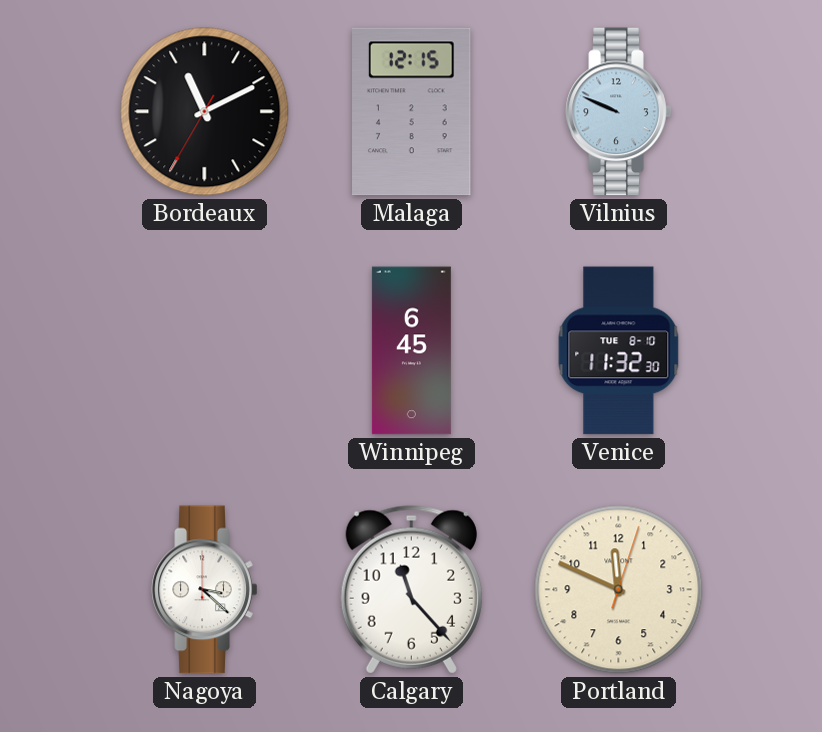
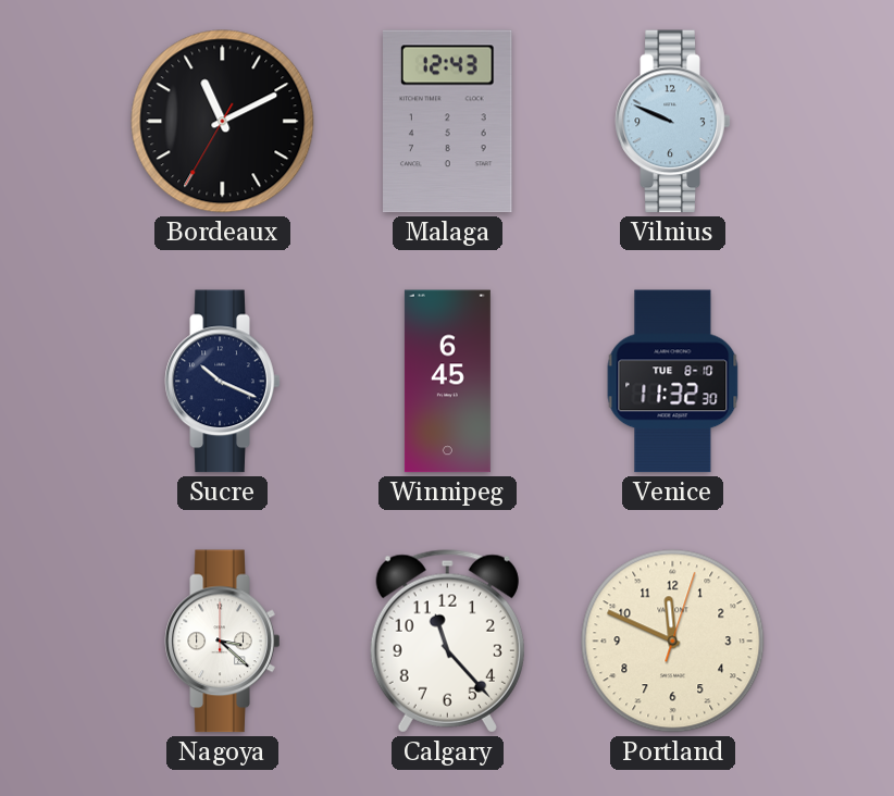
Malaga: 12:15 -> 12:43 (448, 122)
Sucre: none -> 10:19 (223, 382)
